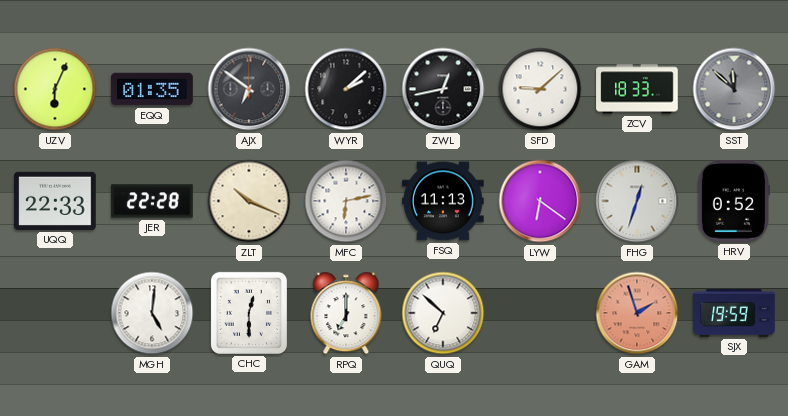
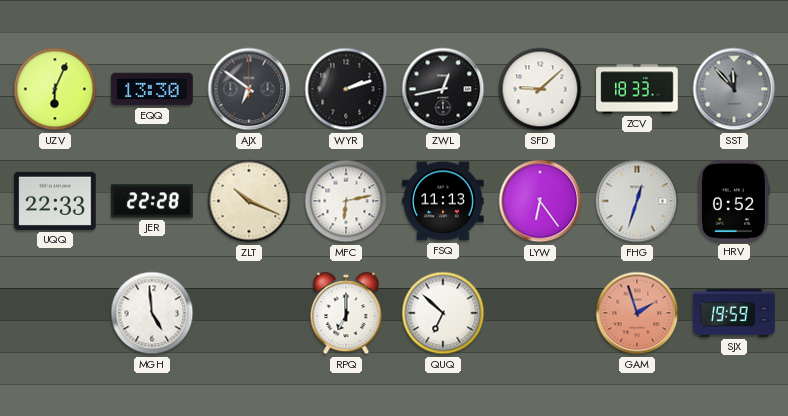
EQQ: 01:35 -> 13:30 (152, 89)
WYR: 2:08 -> 2:12 (346, 89)
SST: 11:52 -> 11:53 (734, 89)
LYW: 6:21 -> 6:24 (540, 201)
MGH: 5:01 -> 4:59 (152, 313)
CHC: 12:30 -> none (249, 313)
